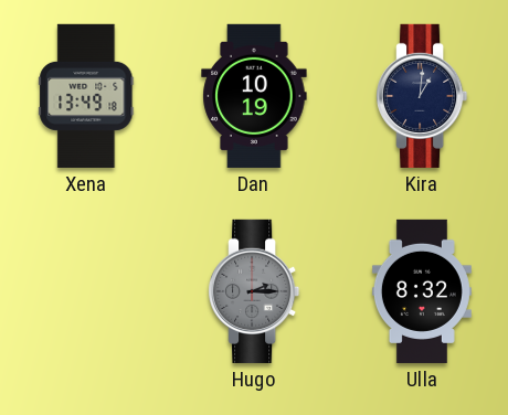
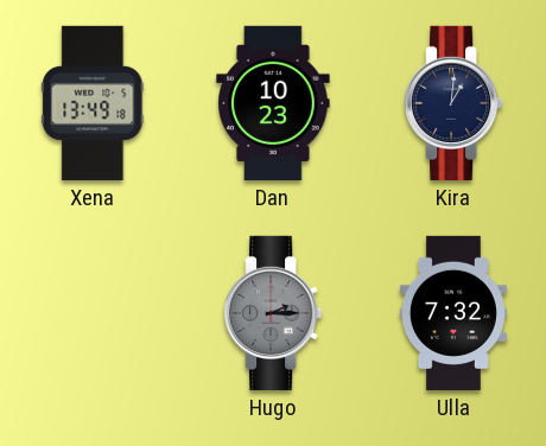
Dan: 10:19 -> 10:23 (273, 103)
Ulla: 8:32 -> 7:32 (453, 313)
